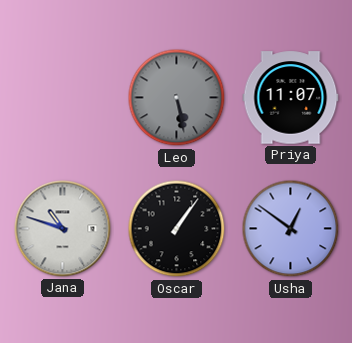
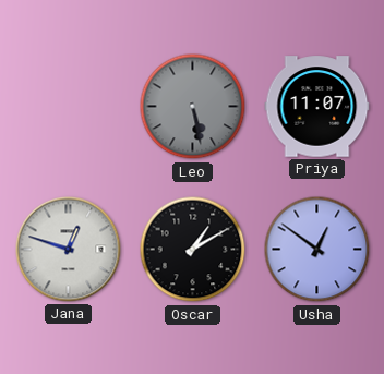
Jana: 10:48 -> 12:48 (69, 250)
Oscar: 1:06 -> 1:10 (193, 250)
